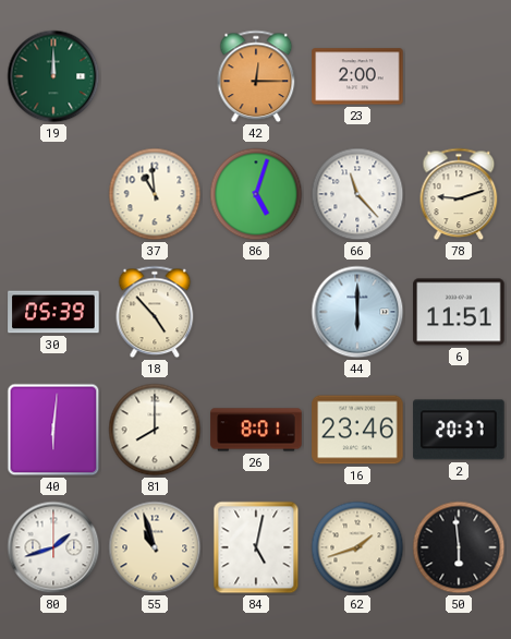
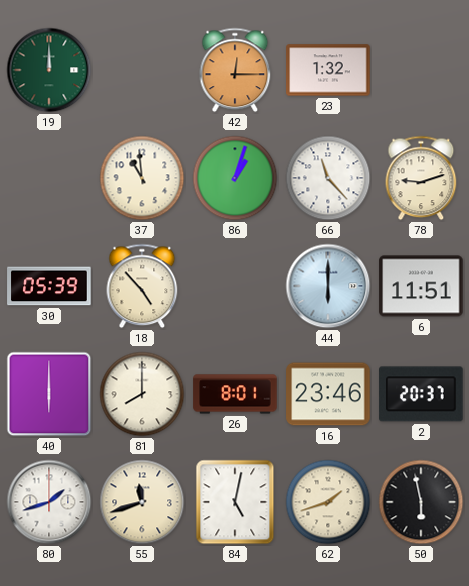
23: 2:00 -> 1:32 (328, 70)
86: 5:03 -> 1:03 (235, 178)
40: 6:01 -> 6:00 (49, 394)
55: 10:57 -> 11:42 (142, 502)
50: 5:59 -> 5:58 (421, 502)
